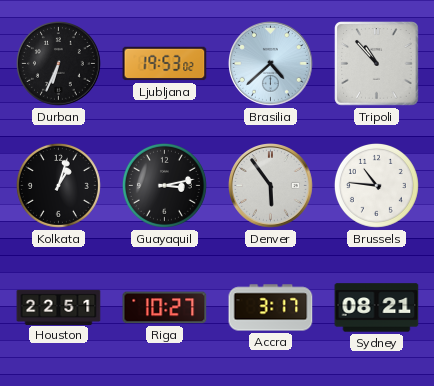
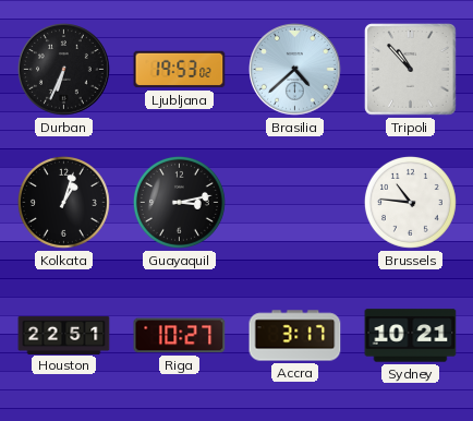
Denver: 5:54 -> none (271, 186)
Sydney: 08:21 -> 10:21 (411, 336)
